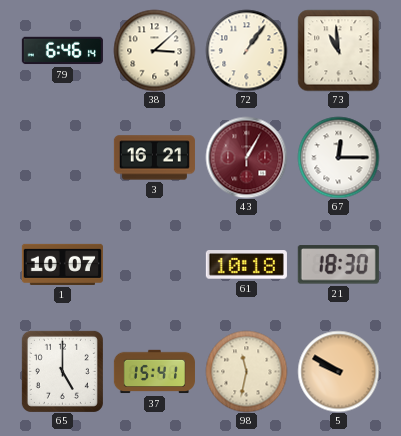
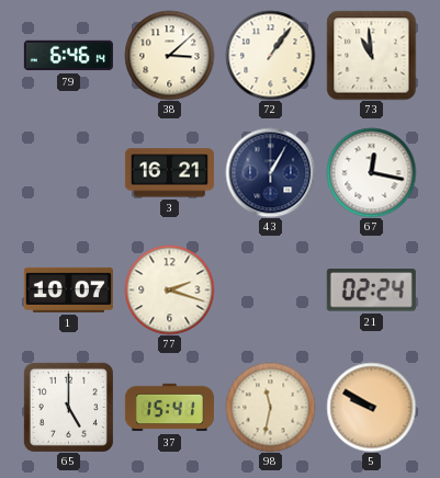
43 dial: burgundy -> navy (270, 172)
67: 12:15 -> 12:17 (371, 172)
77: none -> 2:18 (169, 289)
61: 10:18 -> none (246, 265)
21: 18:30 -> 02:24 (371, 291)
